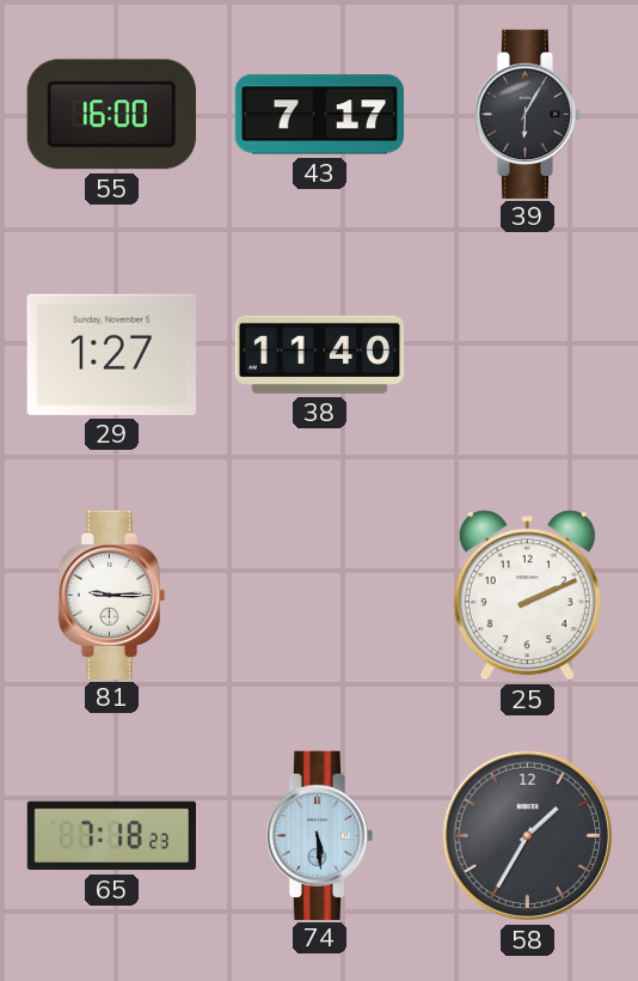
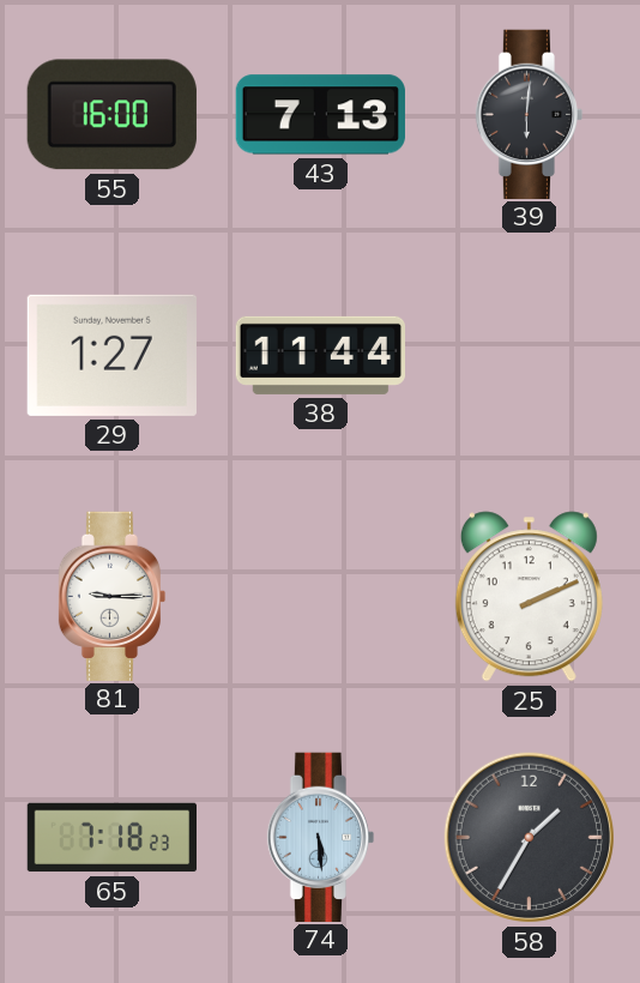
43: 7:17 -> 7:13 (320, 115)
39: 6:05 -> 6:01 (530, 114)
38: 11:40 -> 11:44 (320, 355)
